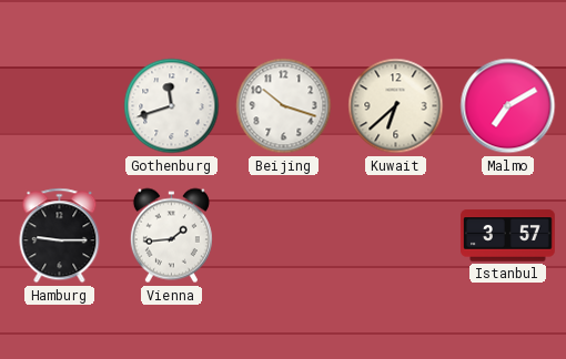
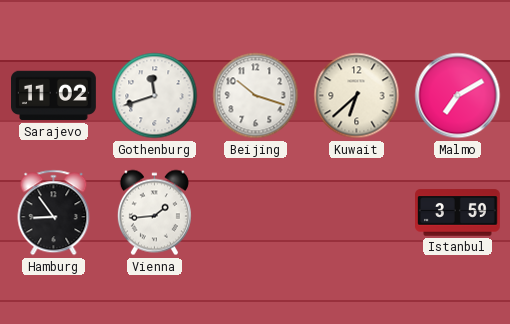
Sarajevo: none -> 11:02 (54, 96)
Hamburg: 9:15 -> 8:54 (54, 213)
Istanbul: 3:57 -> 3:59 (458, 213)
